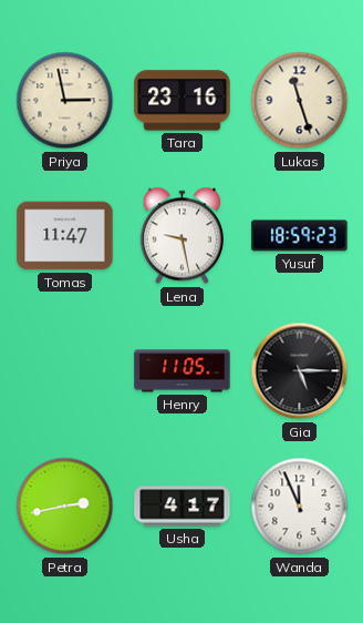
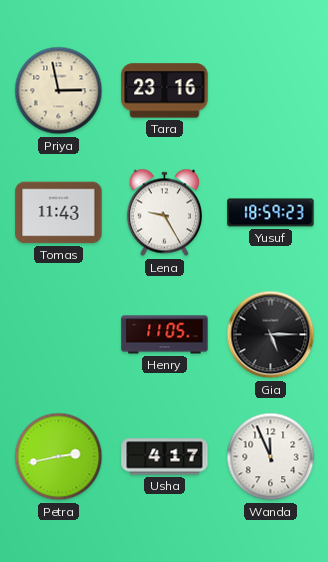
Lukas: 11:27 -> none (300, 101)
Tomas: 11:47 -> 11:43 (59, 213)
Lena: 9:28 -> 9:25 (164, 213)
